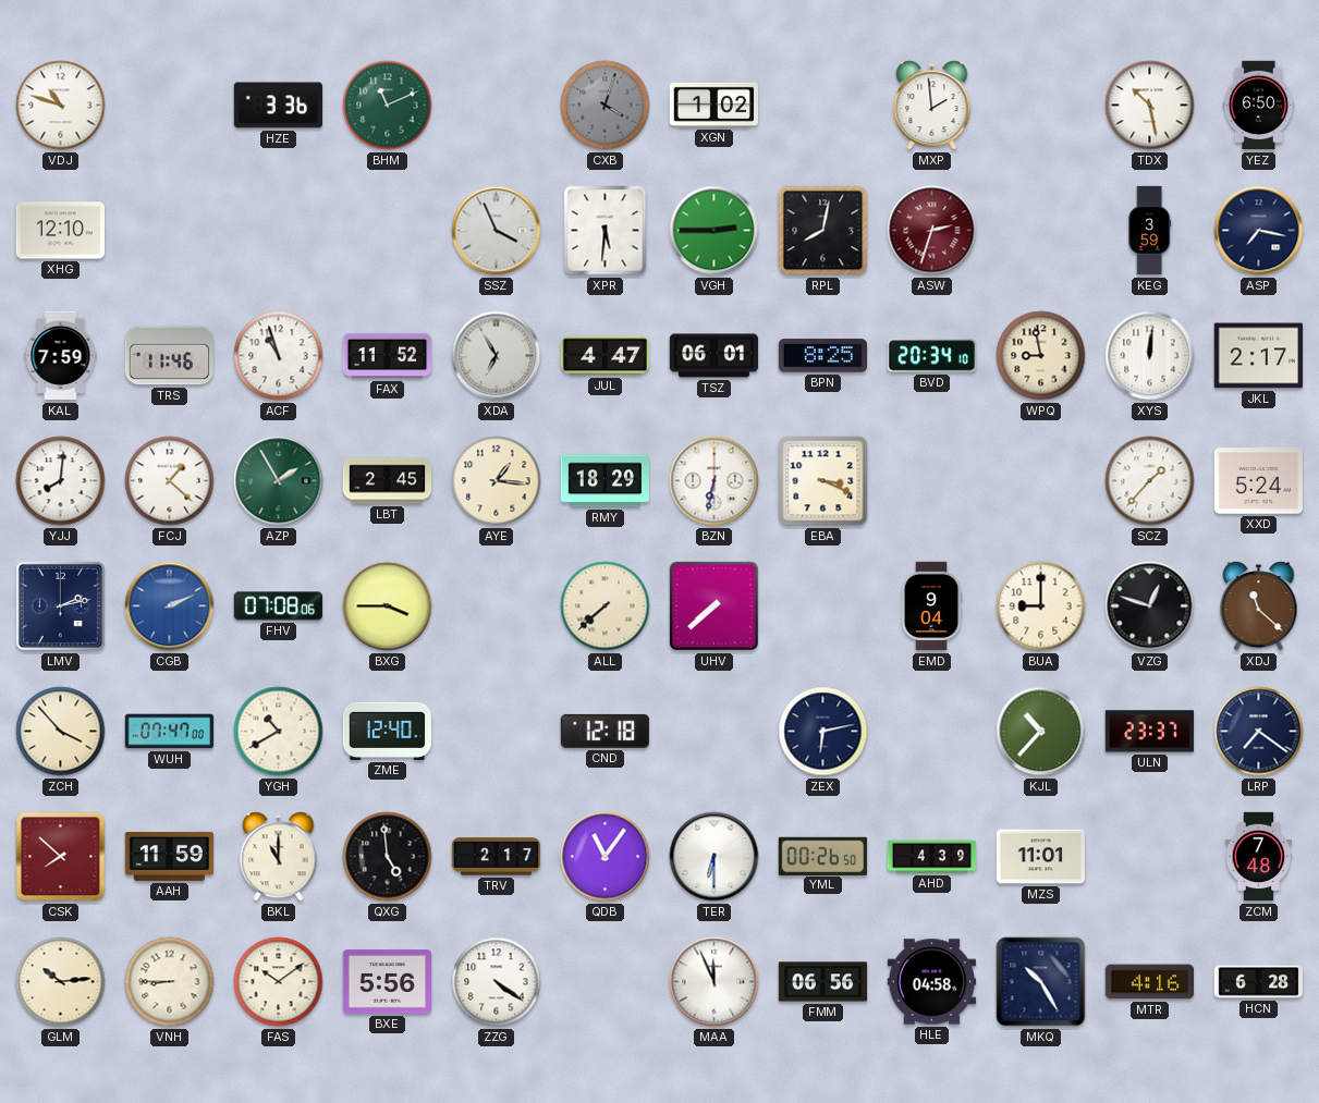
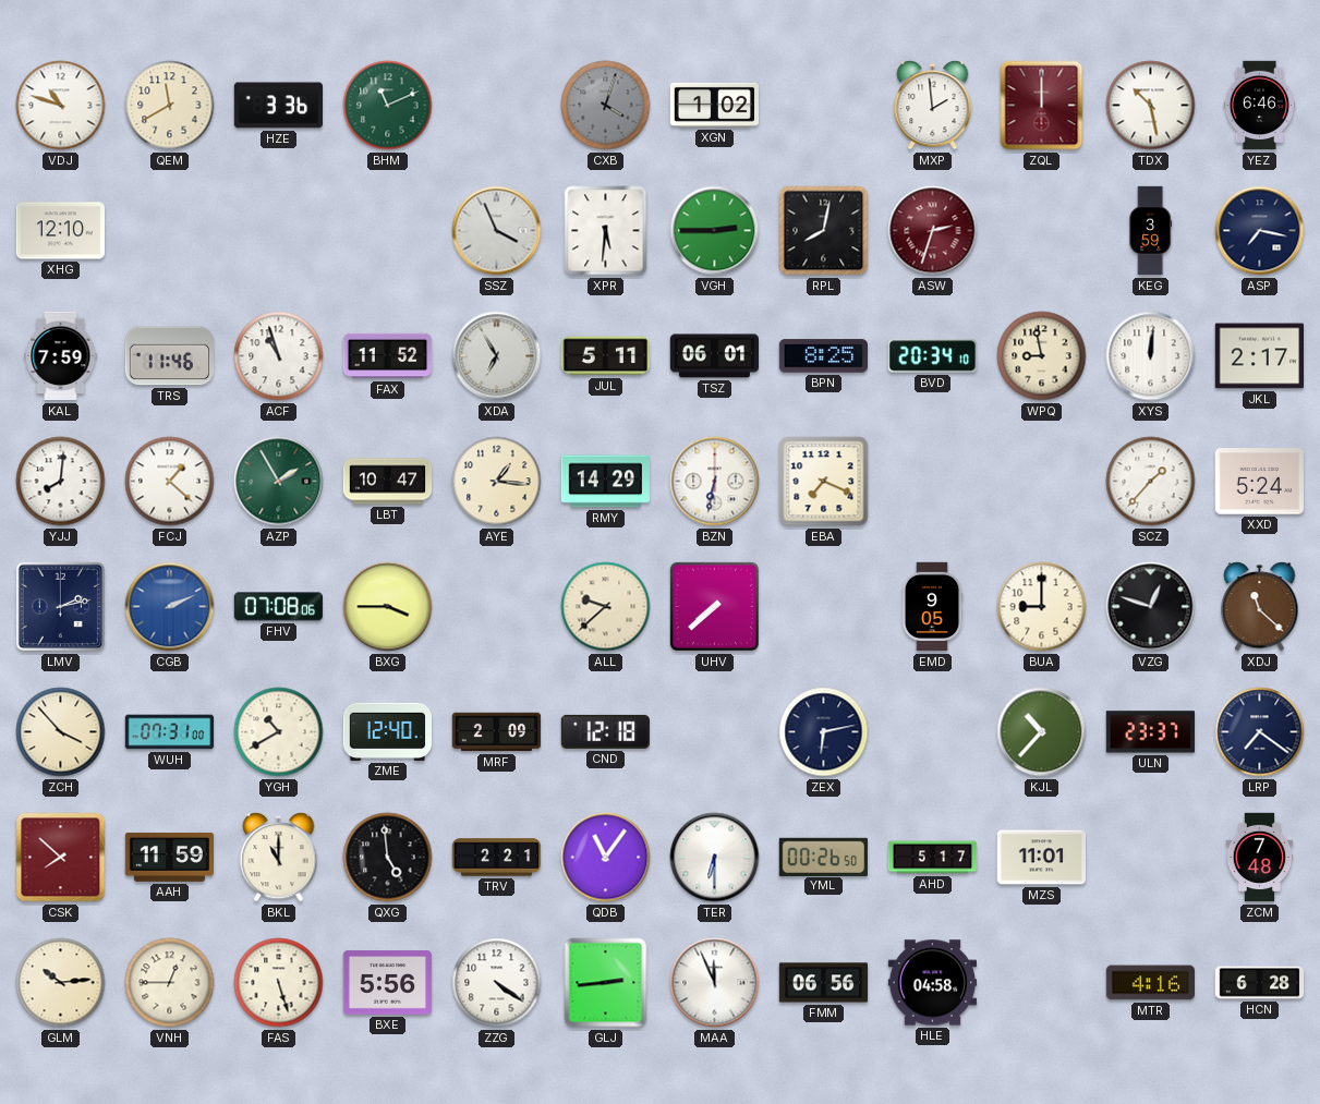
QEM: none -> 11:40 (170, 106)
ZQL: none -> 12:00 (1042, 106)
YEZ: 6:50 -> 6:46 (1260, 106)
JUL: 4:47 -> 5:11 (605, 356)
LBT: 2:45 -> 10:47 (388, 482)
RMY: 18:29 -> 14:29 (605, 482)
EBA: 3:19 -> 7:19 (824, 482)
ALL: 7:38 -> 9:38 (606, 607)
EMD: 9:04 -> 9:05 (932, 607)
WUH: 07:47 -> 07:31 (170, 732)
MRF: none -> 2:09 (497, 732)
TRV: 2:17 -> 2:21 (497, 858)
AHD: 4:39 -> 5:17 (933, 858)
VNH: 8:45 -> 12:45 (170, 983)
FAS: 10:09 -> 5:27 (279, 983)
GLJ: none -> 2:44 (606, 983)
MKQ: 10:25 -> none (1041, 982)
